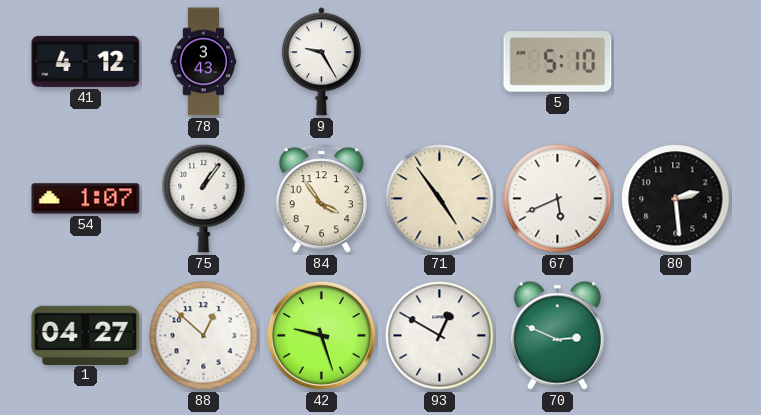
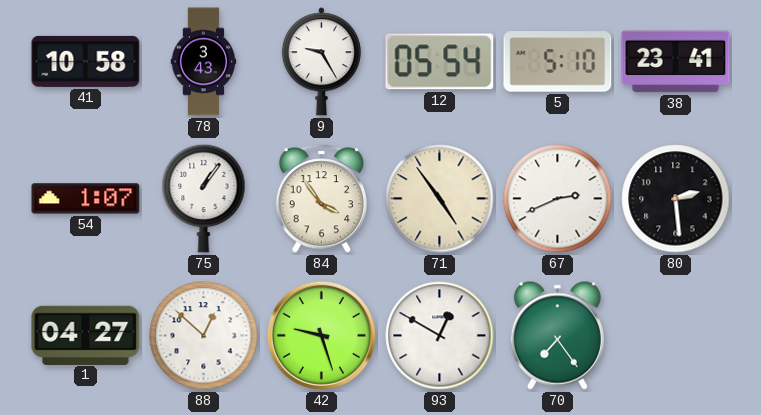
41: 4:12 -> 10:58 (86, 61)
12: none -> 05:54 (440, 62)
38: none -> 23:41 (676, 62)
67: 5:41 -> 2:41 (558, 199)
70: 2:49 -> 7:24 (557, 335)
